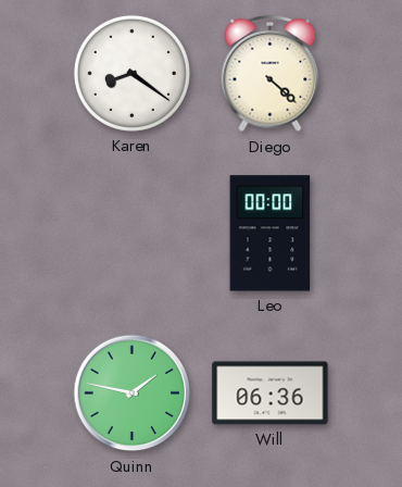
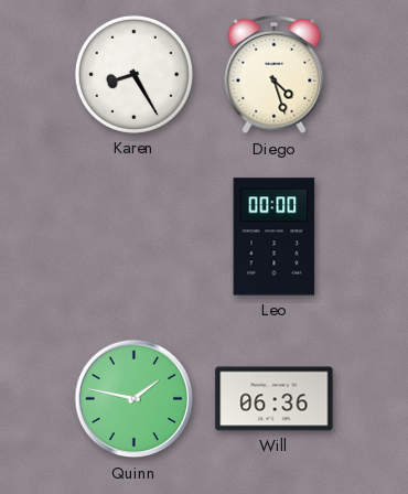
Karen: 8:21 -> 8:25 (133, 74)
Diego: 4:22 -> 4:27 (275, 75)
